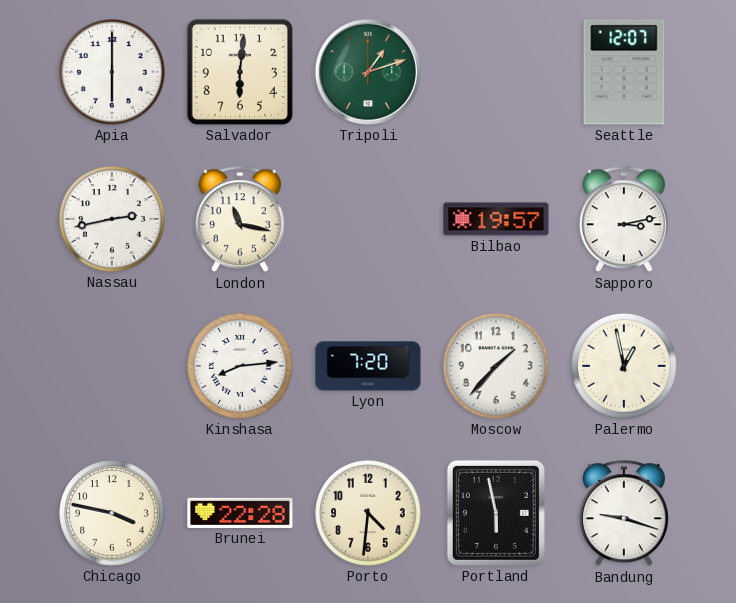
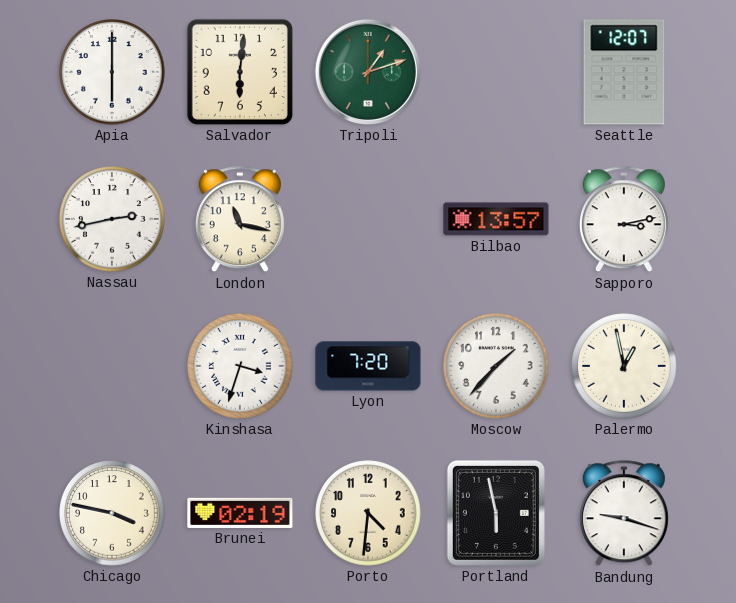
Bilbao: 19:57 -> 13:57 (496, 219)
Kinshasa: 8:14 -> 3:33 (240, 366)
Brunei: 22:28 -> 02:19 (240, 513)
